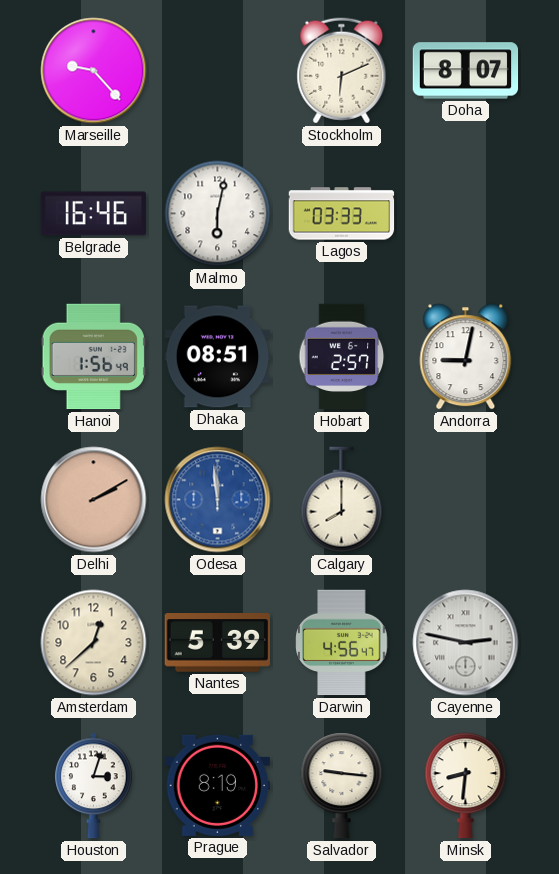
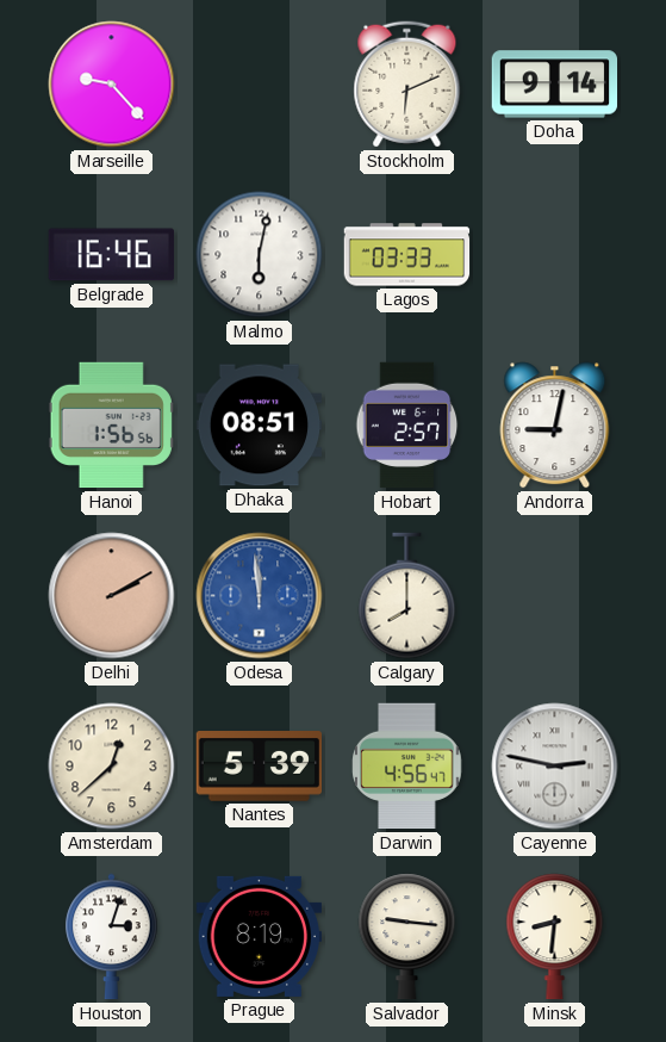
Doha: 8:07 -> 9:14 (555, 85)
Hanoi: 1:56:49 -> 1:56:56 (111, 426)
